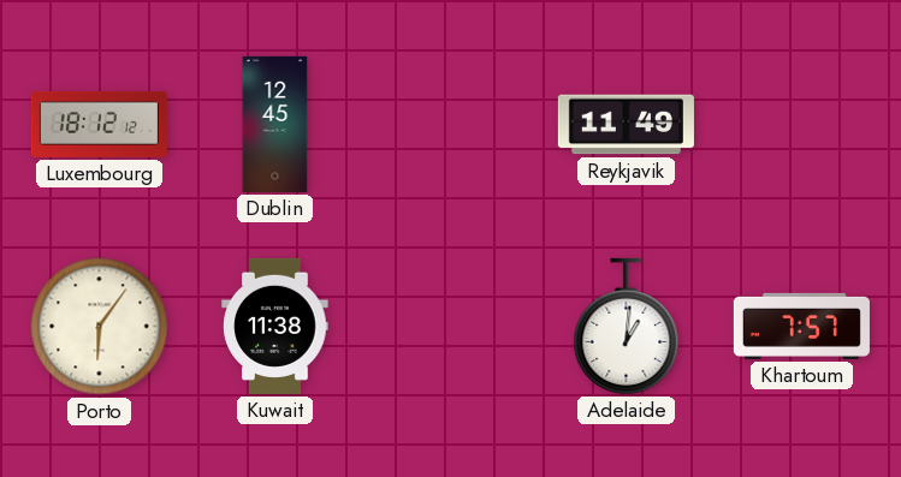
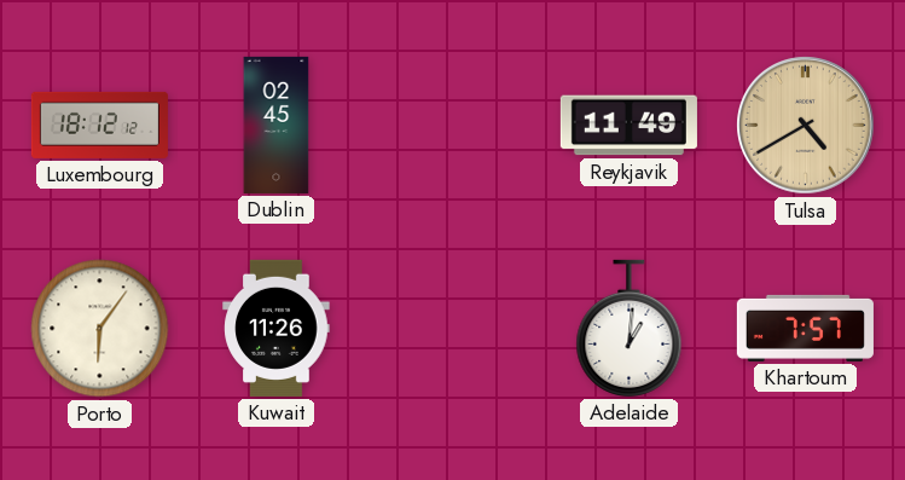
Dublin: 12:45 -> 02:45 (277, 125)
Tulsa: none -> 4:40 (806, 126)
Kuwait: 11:38 -> 11:26 (277, 328)
